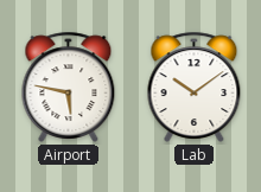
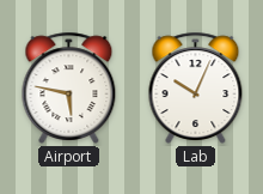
Lab: 10:09 -> 10:04 (196, 87)
